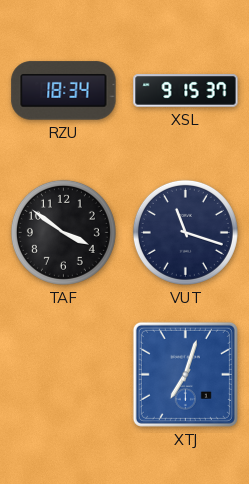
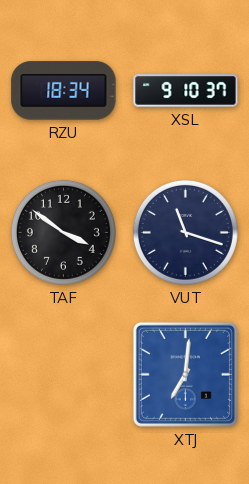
XSL: 9:15 -> 9:10 (186, 91)
XTJ: 7:03 -> 7:01 (185, 374)
